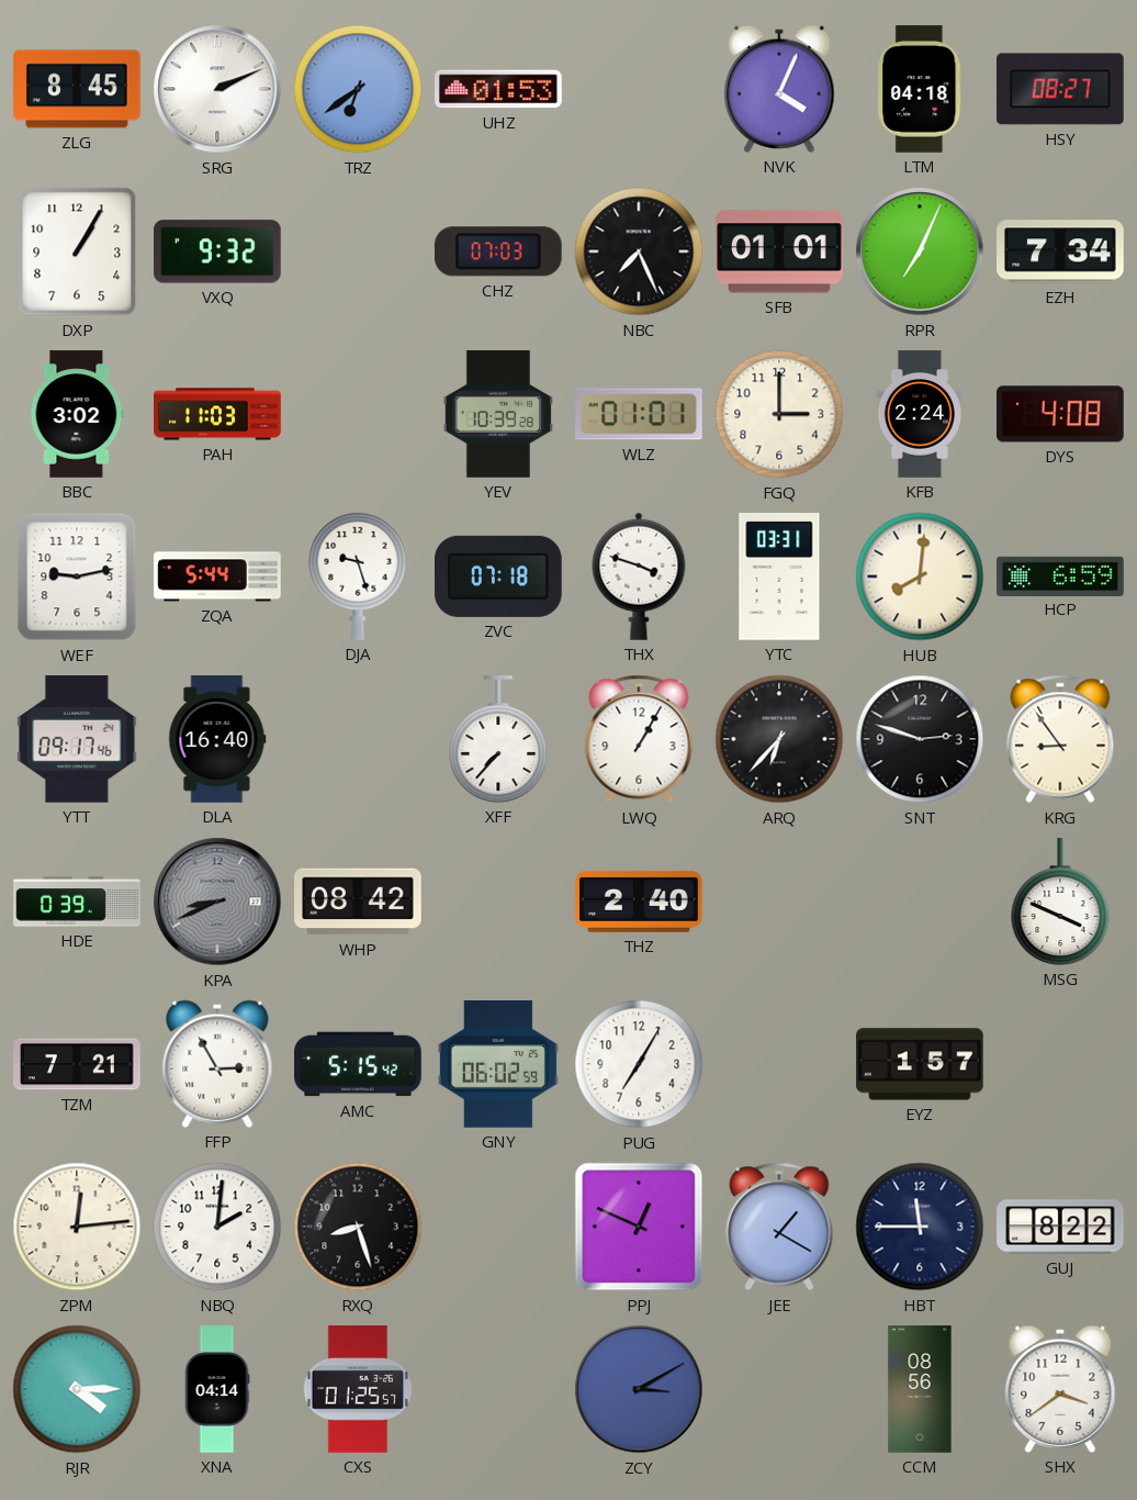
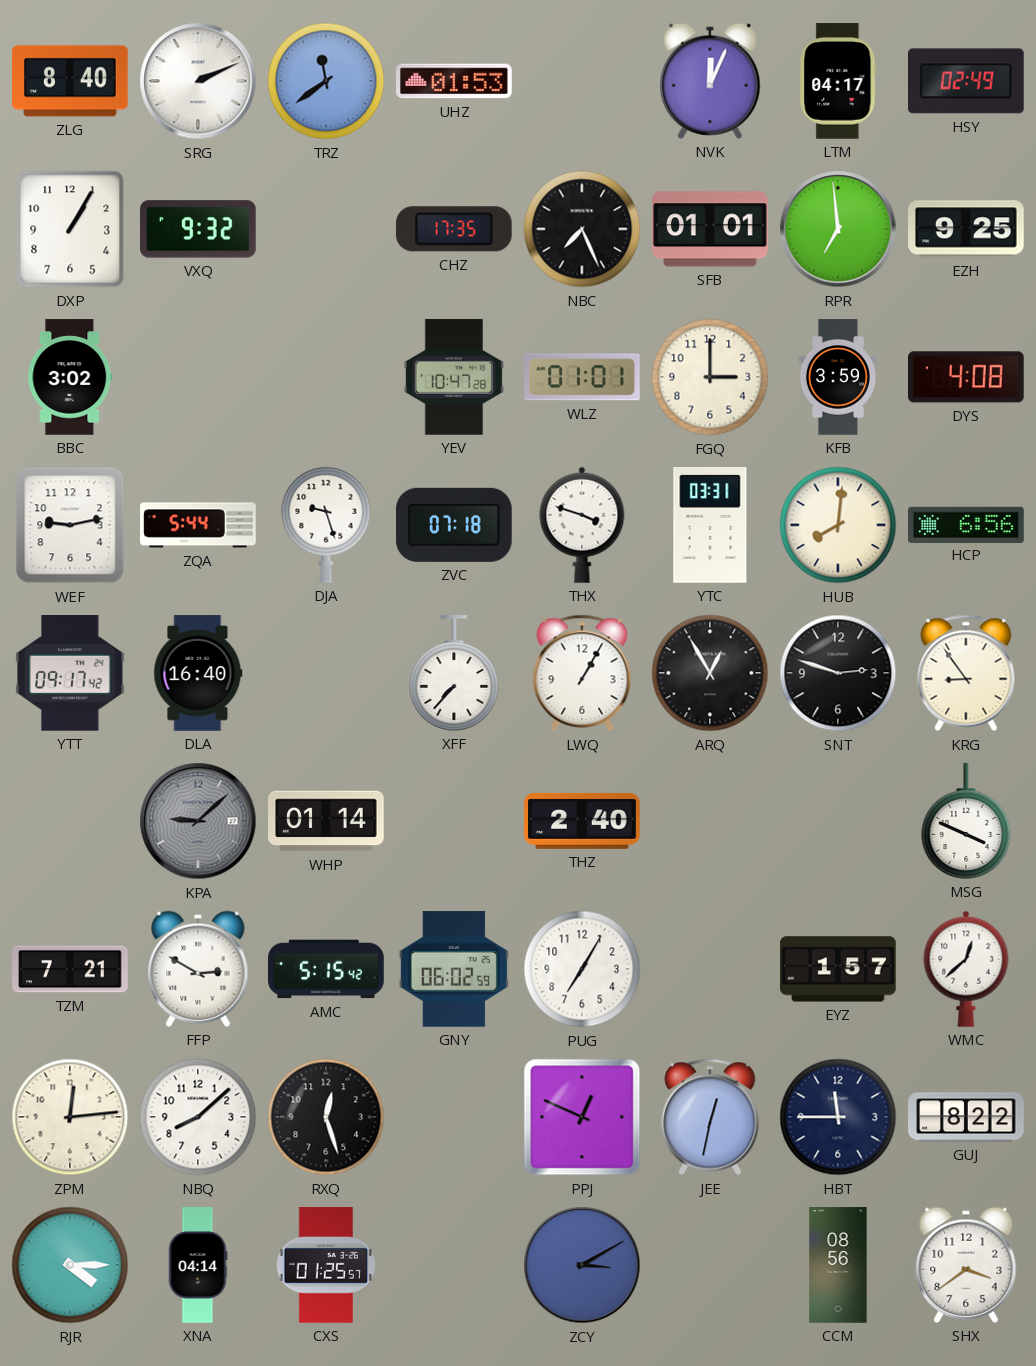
ZLG: 8:45 -> 8:40 (70, 81)
TRZ: 6:39 -> 11:39 (326, 81)
NVK: 4:04 -> 12:04 (710, 81)
LTM: 04:18 -> 04:17 (838, 81)
HSY: 08:27 -> 02:49 (967, 81)
CHZ: 07:03 -> 17:35 (454, 229)
RPR: 7:04 -> 6:59 (838, 229)
EZH: 7:34 -> 9:25 (966, 229)
PAH: 11:03 -> none (217, 414)
YEV: 10:39 -> 10:47 (454, 377)
KFB: 2:24 -> 3:59 (838, 377)
HCP: 6:59 -> 6:56 (966, 524)
YTT: 09:17:46 -> 09:17:42 (70, 674)
ARQ: 6:37 -> 12:55 (710, 673)
HDE: 0:39 -> none (77, 902)
KPA: 8:41 -> 9:08 (198, 821)
WHP: 08:42 -> 01:14 (326, 821)
FFP: 2:55 -> 2:50 (198, 969)
WMC: none -> 12:38 (966, 969)
NBQ: 2:01 -> 8:08 (198, 1117)
RXQ: 8:27 -> 12:27 (326, 1117)
JEE: 1:20 -> 12:32 (710, 1117)
